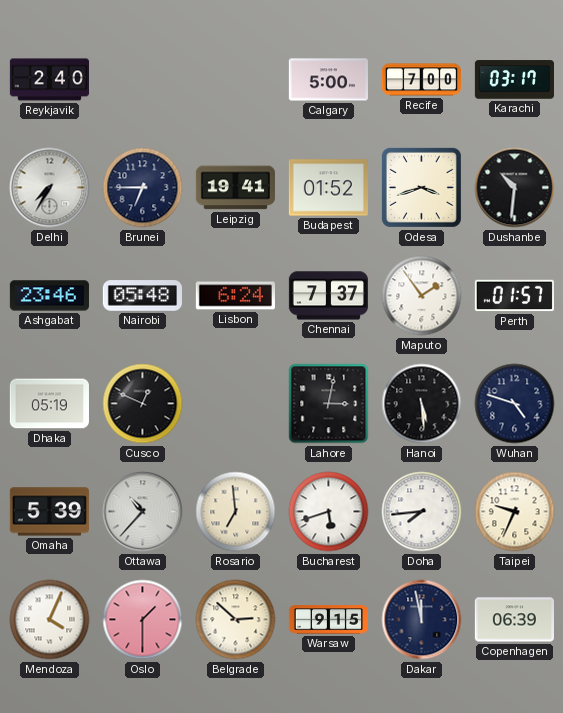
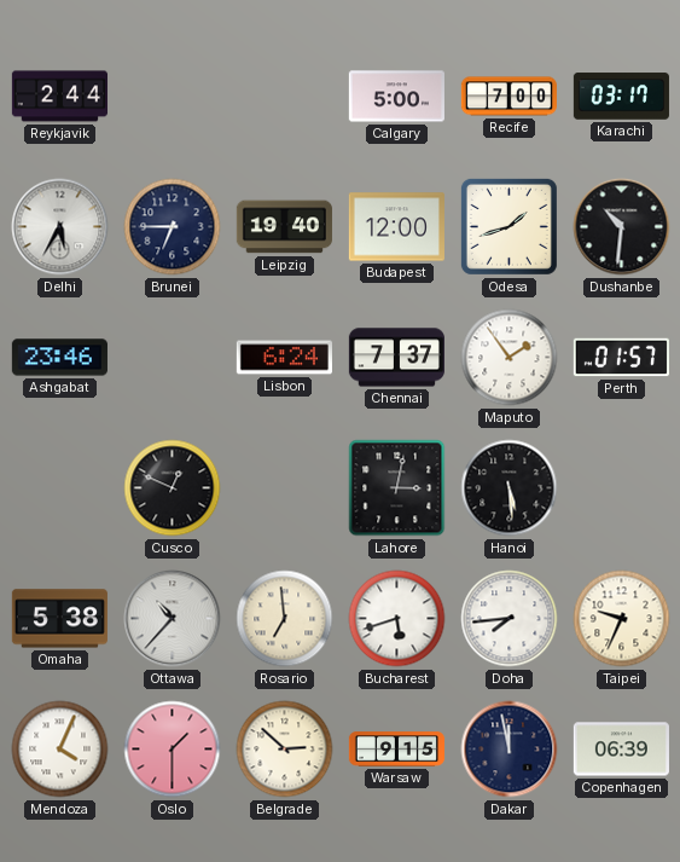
Reykjavik: 2:40 -> 2:44 (59, 97)
Delhi: 7:35 -> 5:35 (60, 227)
Leipzig: 19:41 -> 19:40 (284, 227)
Budapest: 01:52 -> 12:00 (396, 227)
Odesa: 3:42 -> 1:42 (508, 226)
Nairobi: 05:48 -> none (142, 296)
Dhaka: 05:19 -> none (49, 404)
Wuhan: 4:48 -> none (515, 404)
Omaha: 5:39 -> 5:38 (59, 619)
